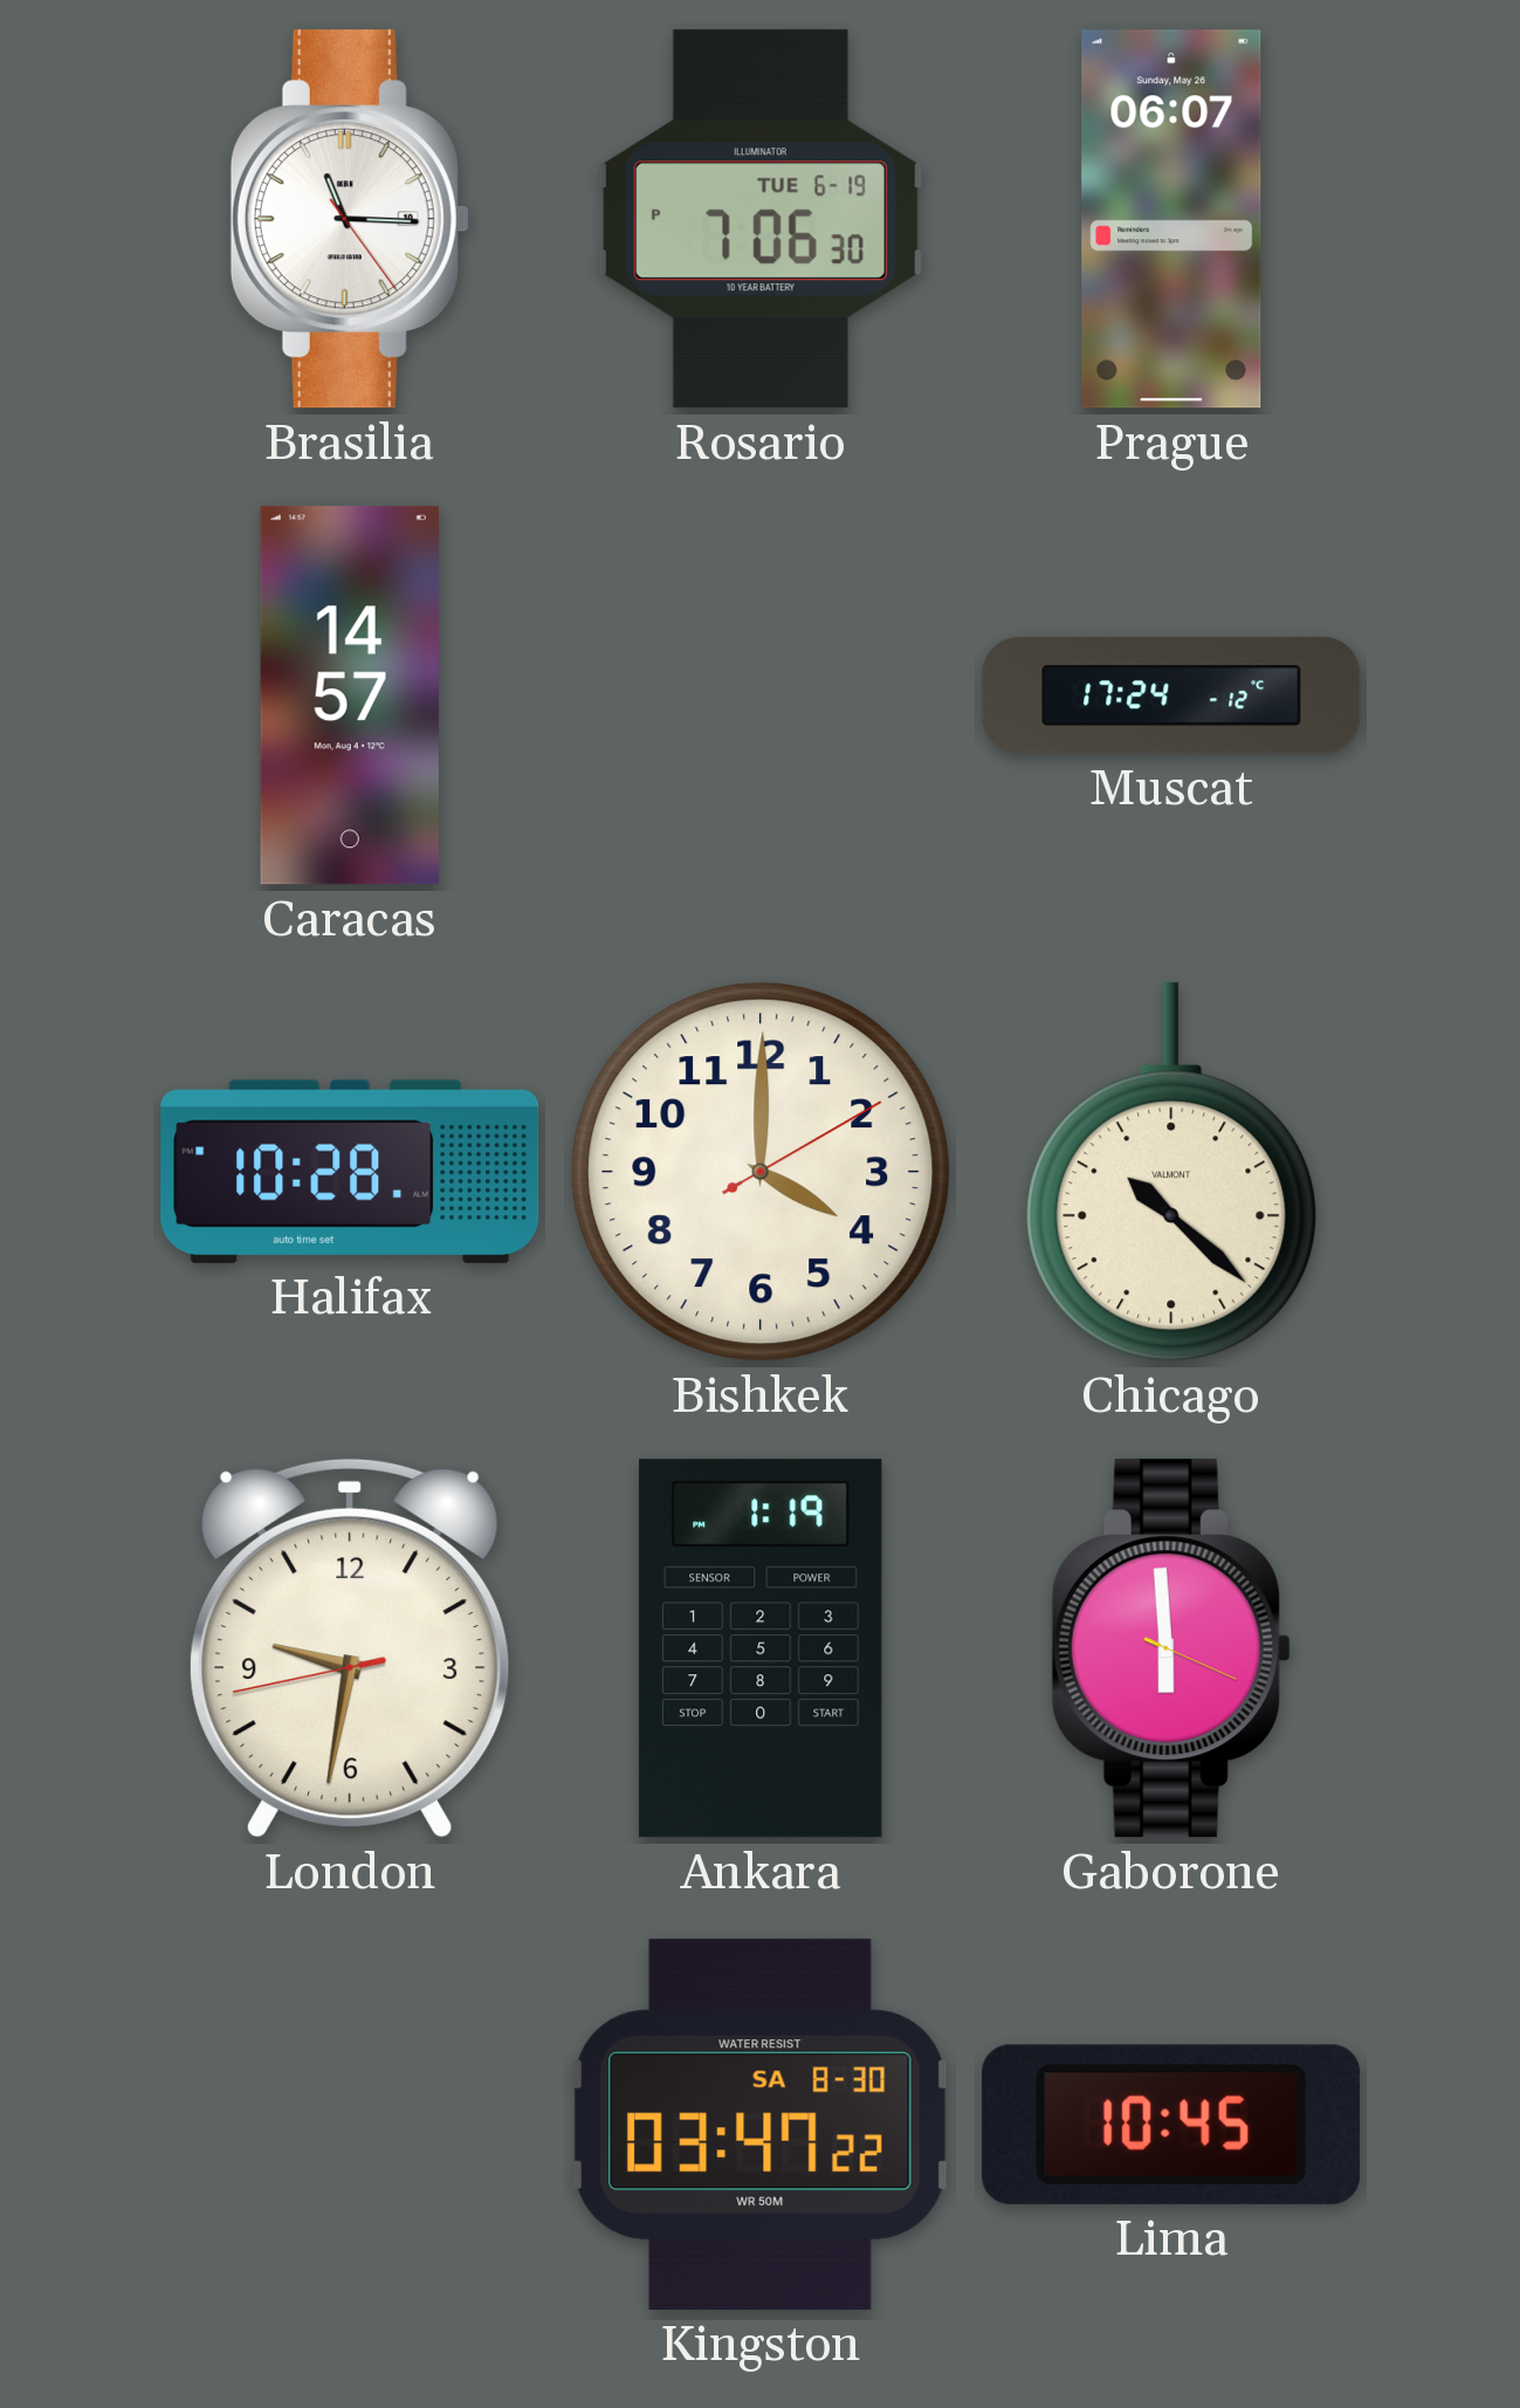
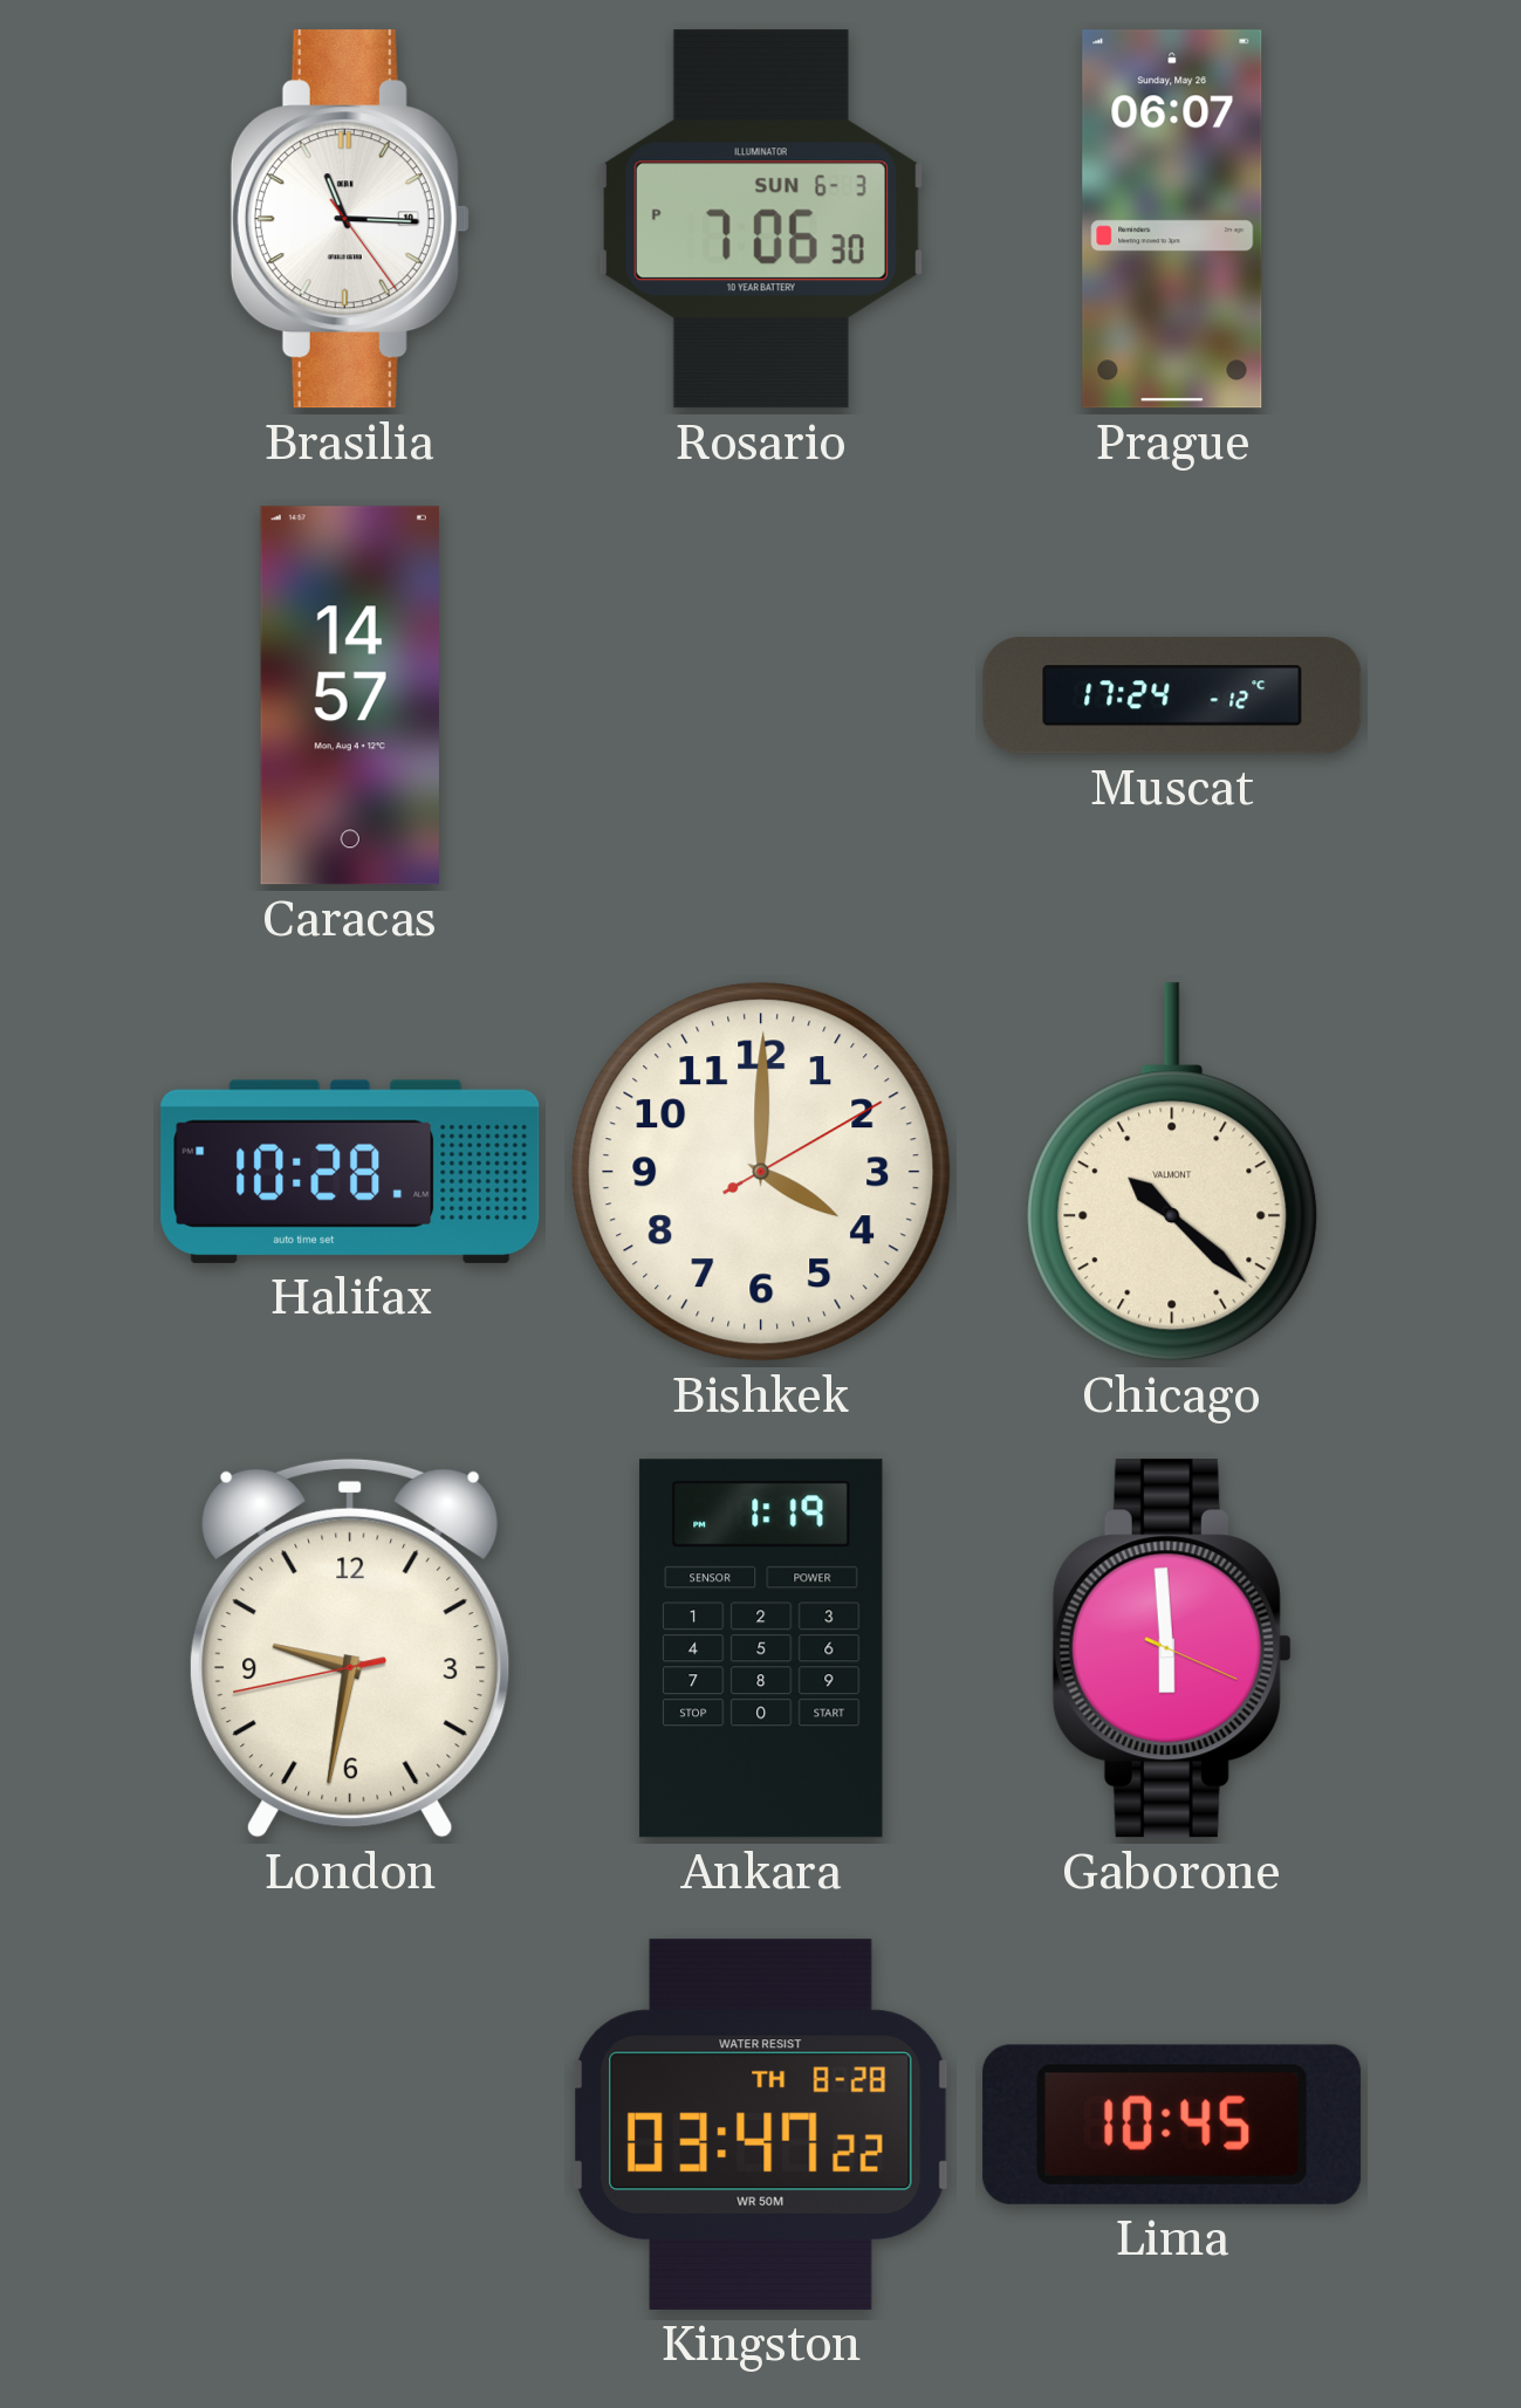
Rosario date: TUE 6-19 -> SUN 6-3 (761, 219)
Kingston date: SA 8-30 -> TH 8-28 (762, 2125)
